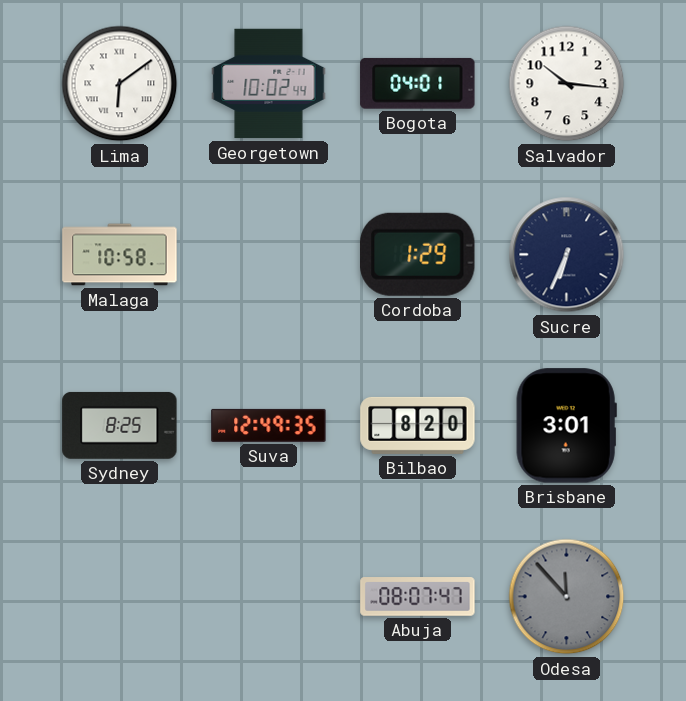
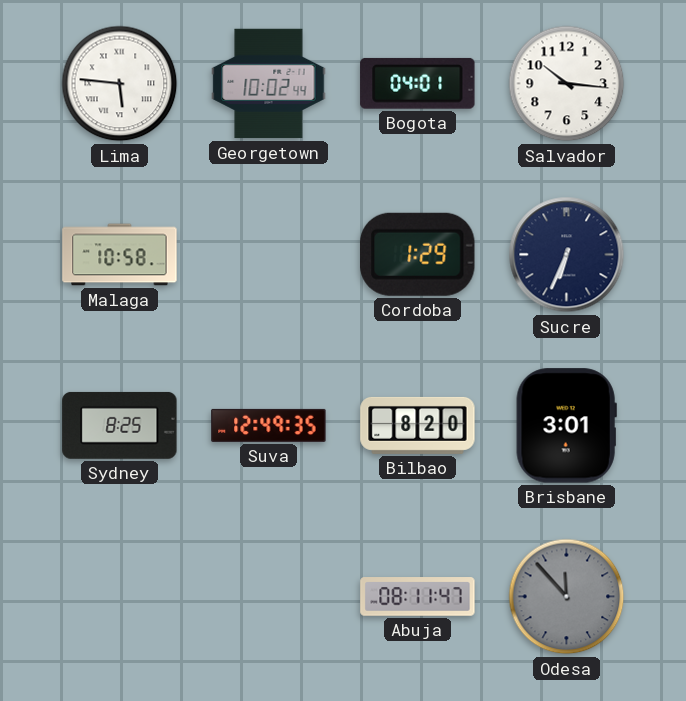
Lima: 6:09 -> 5:46 (120, 84)
Abuja: 08:07 -> 08:11 (418, 597)
